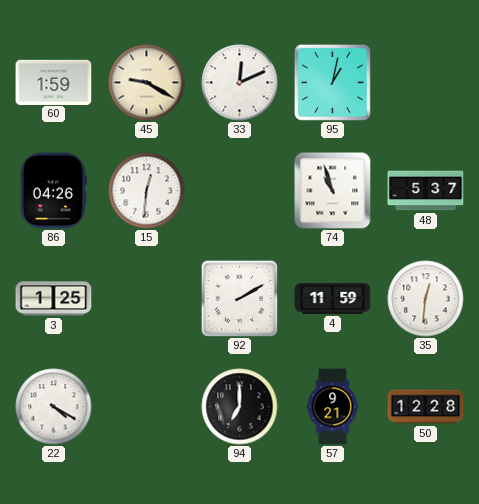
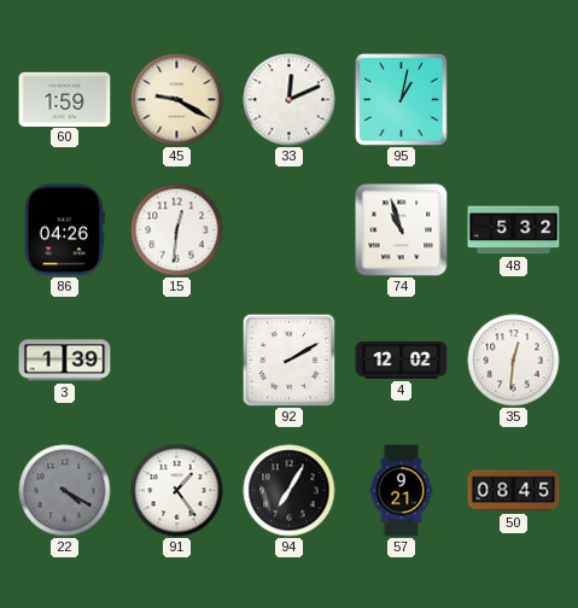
48: 5:37 -> 5:32 (514, 230)
3: 1:25 -> 1:39 (65, 361)
4: 11:59 -> 12:02 (402, 361)
22 dial: white -> grey (65, 491)
91: none -> 1:24 (177, 491)
94: 7:00 -> 7:05 (290, 491)
50: 12:28 -> 08:45 (514, 491)
